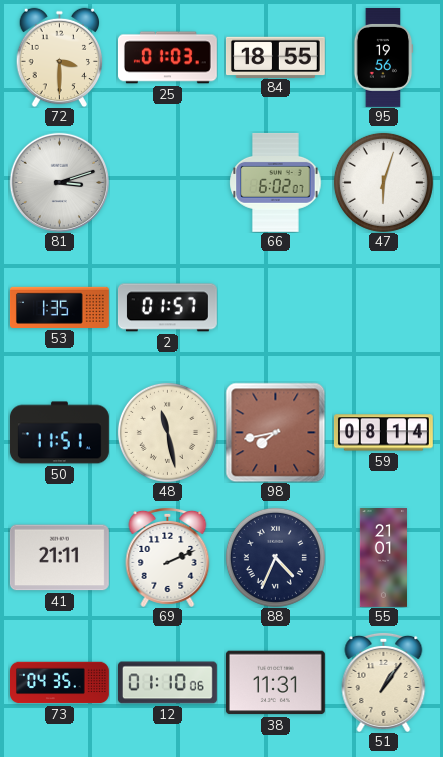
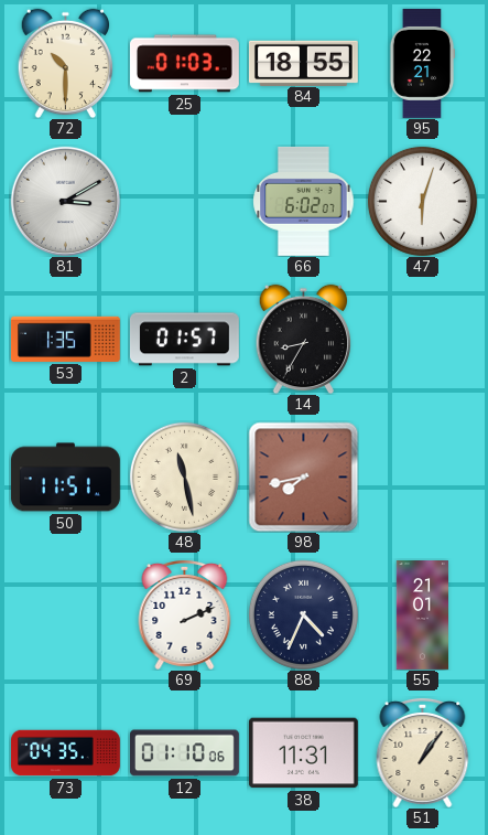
72: 3:30 -> 10:30 (66, 63)
95: 19:56 -> 22:21 (422, 63)
81: 3:12 -> 3:10 (65, 201)
14: none -> 8:35 (304, 339)
59: 08:14 -> none (383, 433)
41: 21:11 -> none (59, 558)
